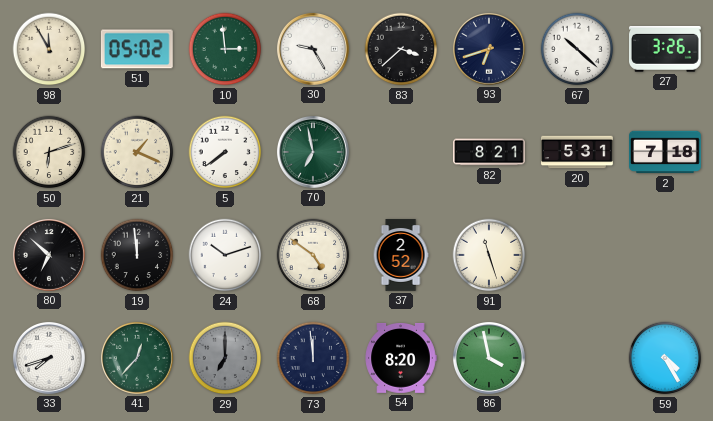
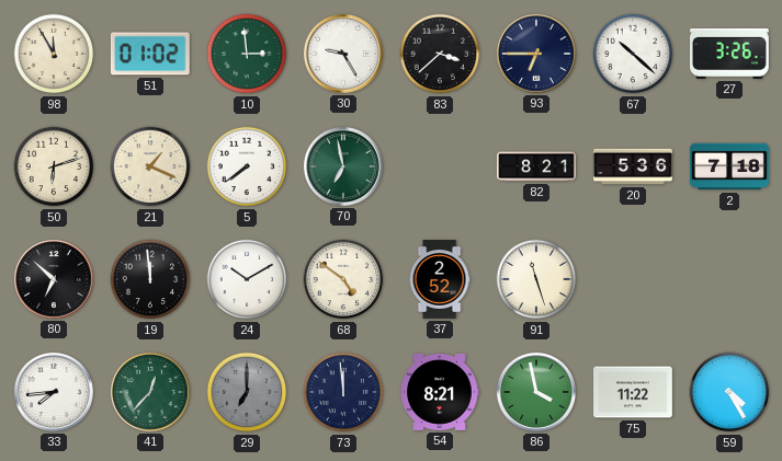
51: 05:02 -> 01:02 (150, 54)
93: 6:42 -> 6:45 (536, 54)
20: 5:31 -> 5:36 (633, 166)
24: 10:12 -> 10:10 (247, 279)
33: 7:42 -> 7:44 (54, 392)
54: 8:20 -> 8:21 (440, 392)
75: none -> 11:22 (634, 392)
